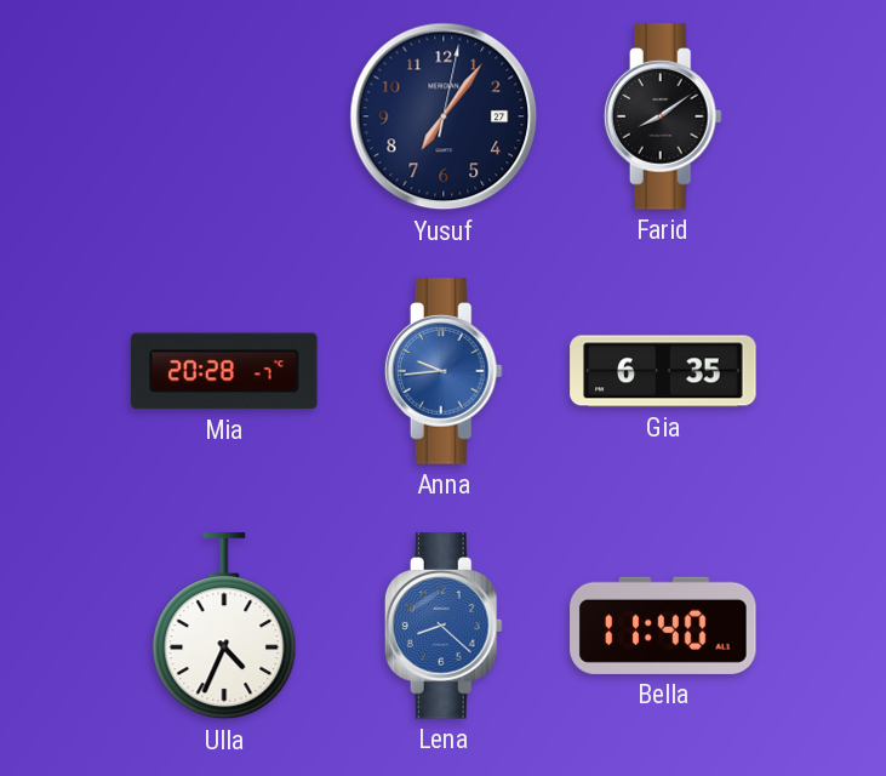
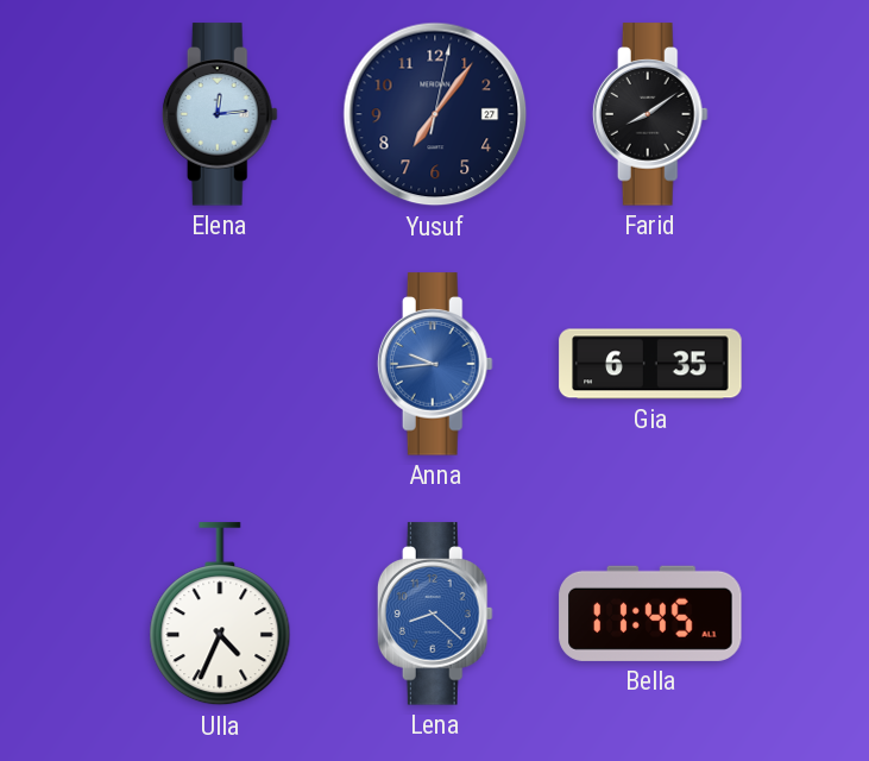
Elena: none -> 12:14 (220, 114)
Mia: 20:28 -> none (224, 371)
Bella: 11:40 -> 11:45 (650, 614)
